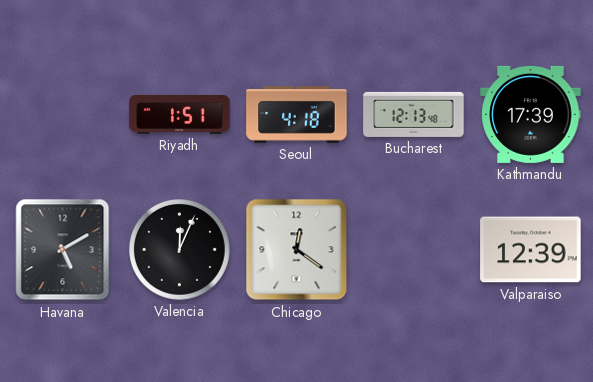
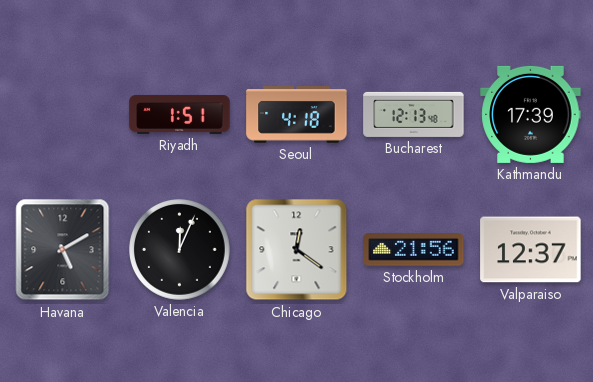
Stockholm: none -> 21:56 (414, 250)
Valparaiso: 12:39 -> 12:37 (531, 250)
